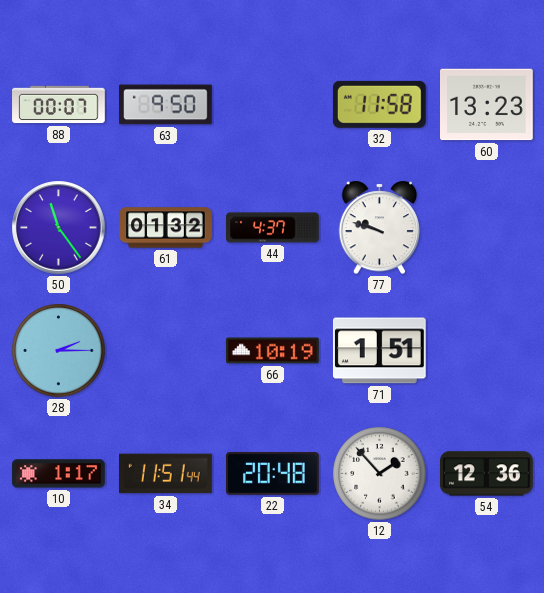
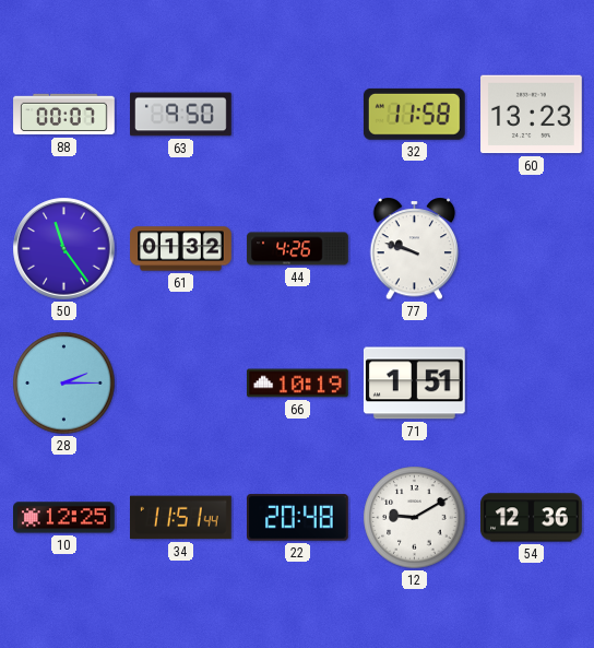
44: 4:37 -> 4:26 (298, 249)
10: 1:17 -> 12:25 (64, 518)
12: 1:53 -> 9:10 (415, 518)
